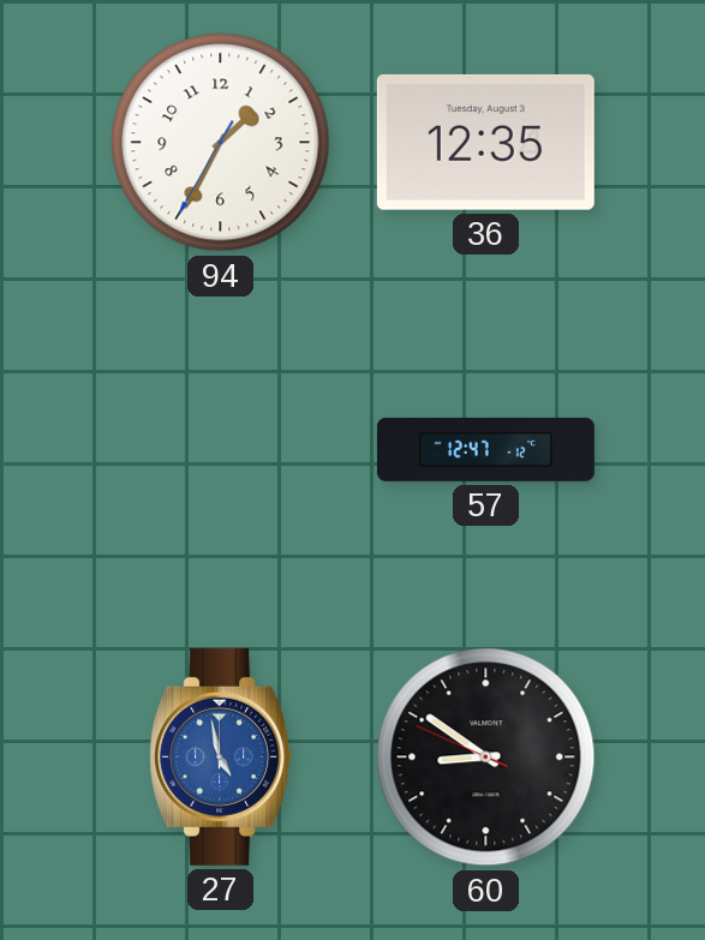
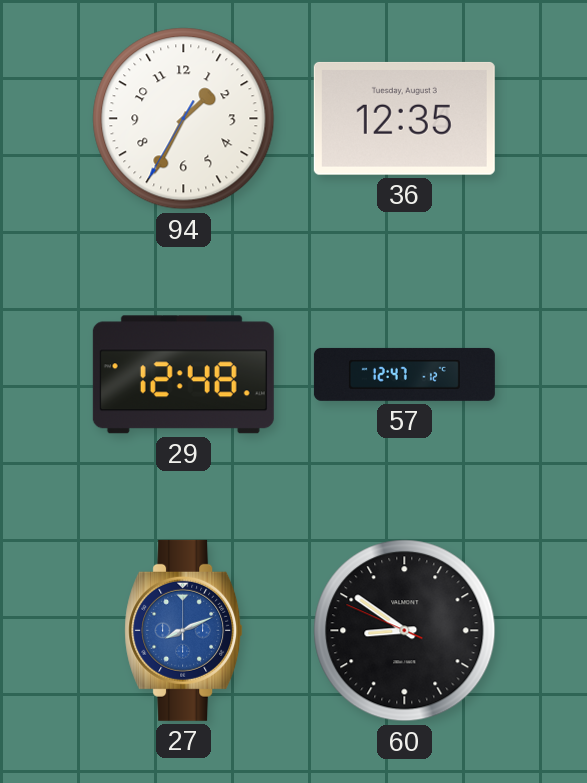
29: none -> 12:48 (183, 375)
27: 4:58 -> 8:11 (184, 630)
